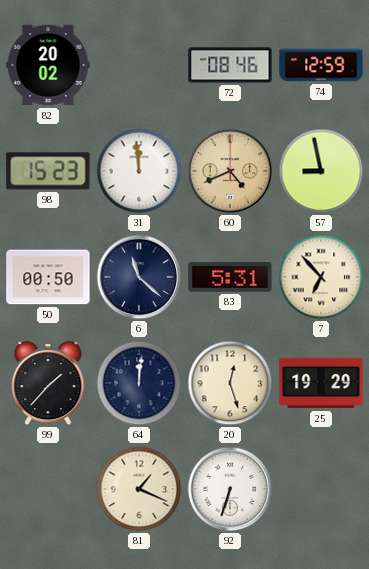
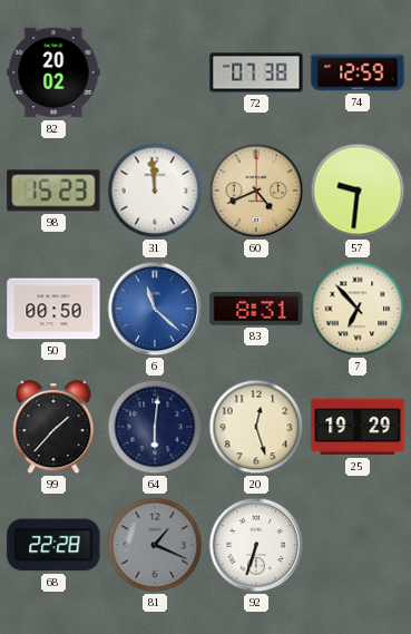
72: 08:46 -> 07:38 (256, 72)
57: 8:58 -> 9:31 (358, 191)
6 dial: navy -> blue (155, 309)
83: 5:31 -> 8:31 (256, 310)
64: 12:01 -> 6:01 (155, 427)
68: none -> 22:28 (53, 545)
81 dial: cream -> grey (155, 545)
